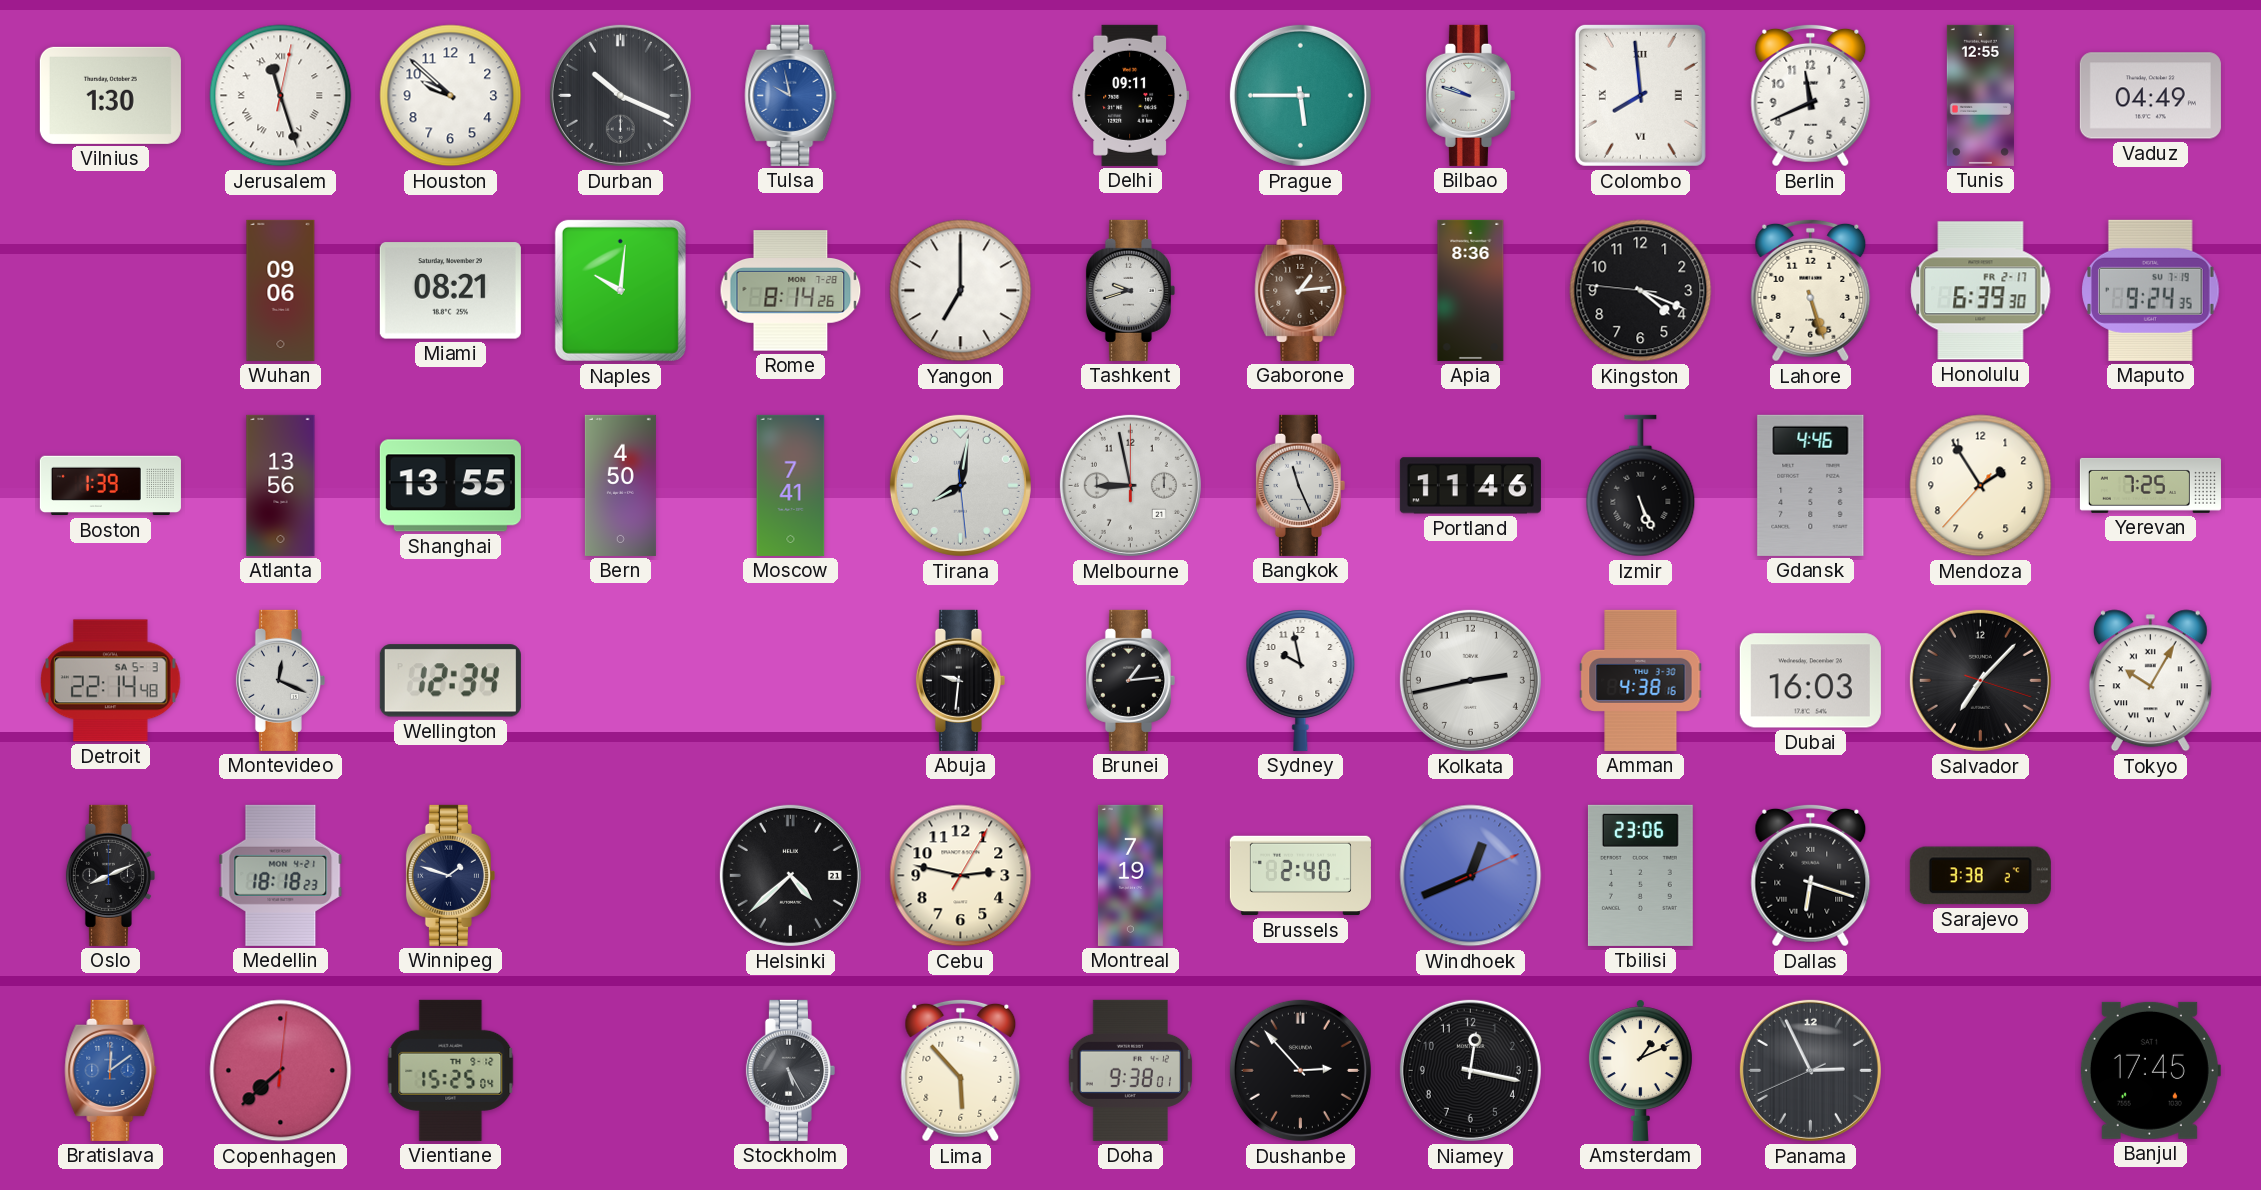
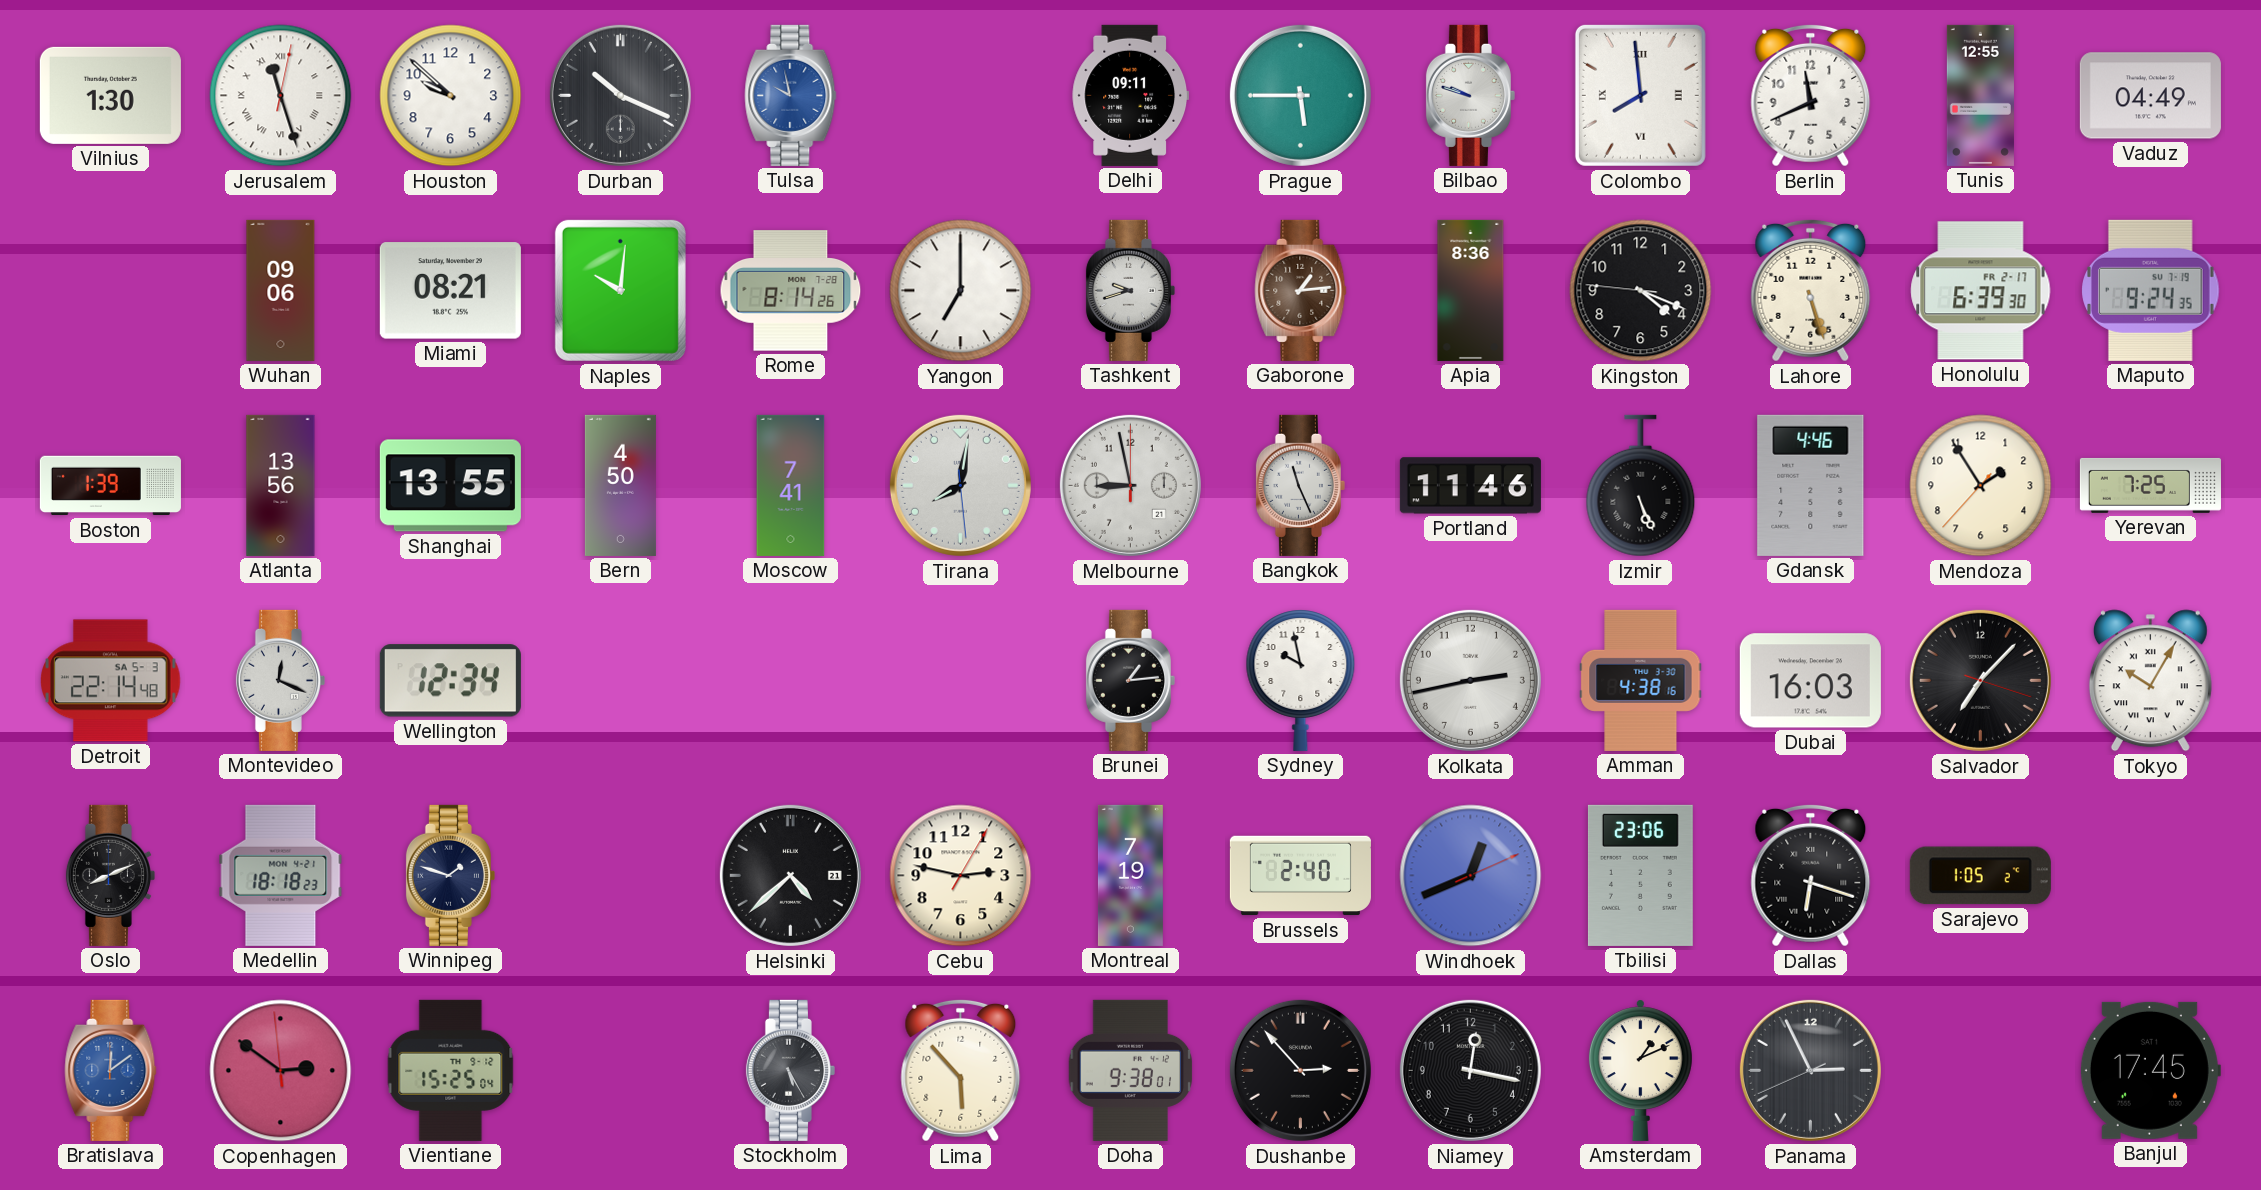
Abuja: 9:31 -> none (960, 680)
Sarajevo: 3:38 -> 1:05 (1980, 876)
Copenhagen: 7:38 -> 2:50 (281, 1071)
